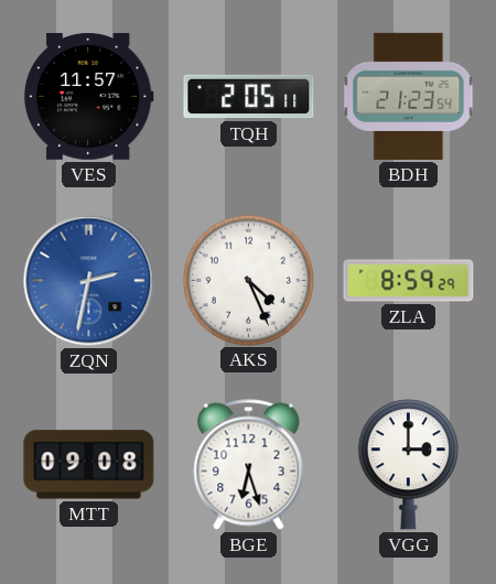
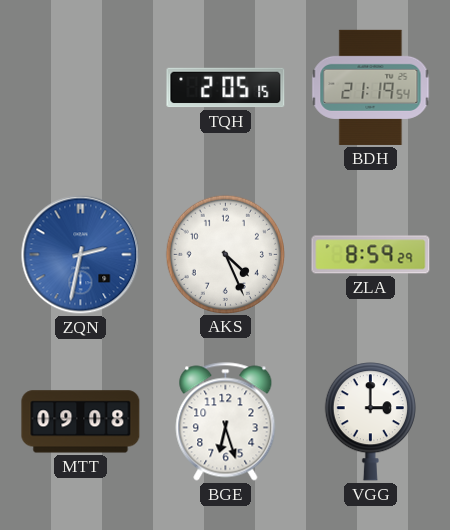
VES: 11:57 -> none (88, 96)
TQH: 2:05:11 -> 2:05:15 (226, 88)
BDH: 21:23 -> 21:19 (371, 87)
